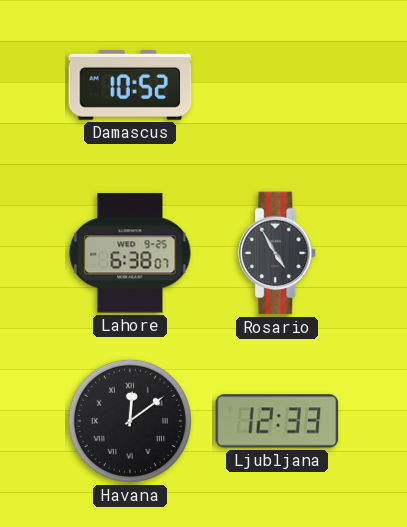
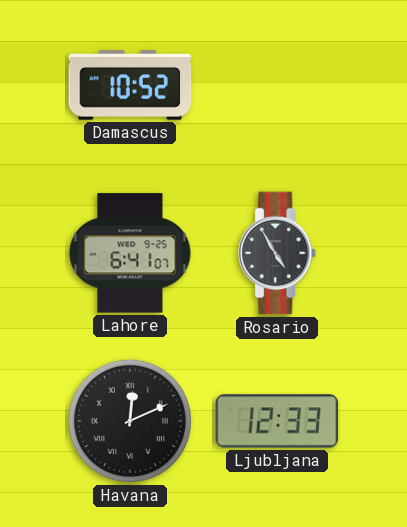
Lahore: 6:38 -> 6:41 (130, 253)
Havana: 12:09 -> 12:11 (130, 421)
